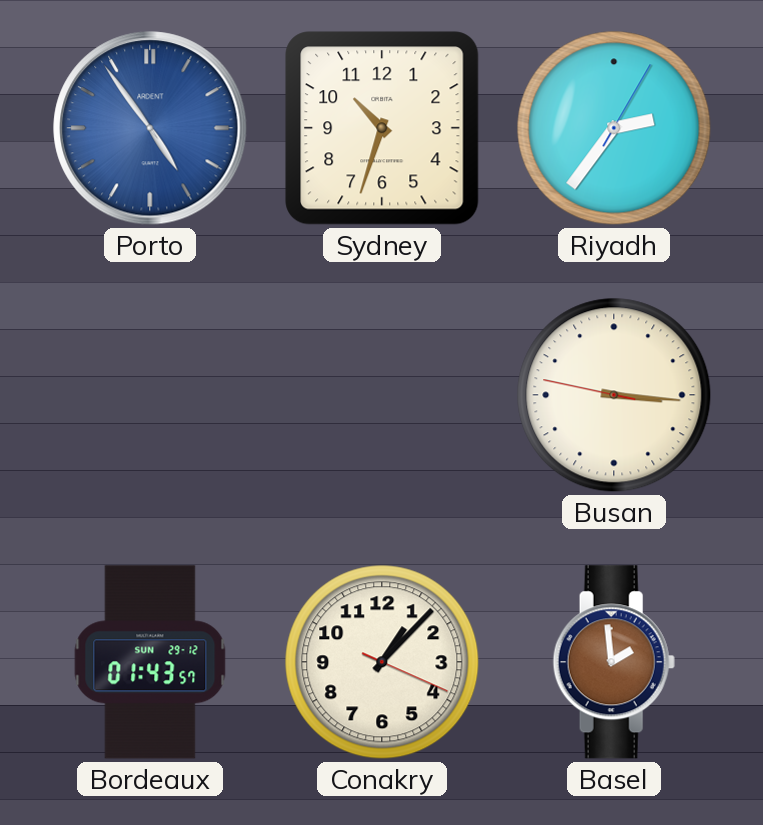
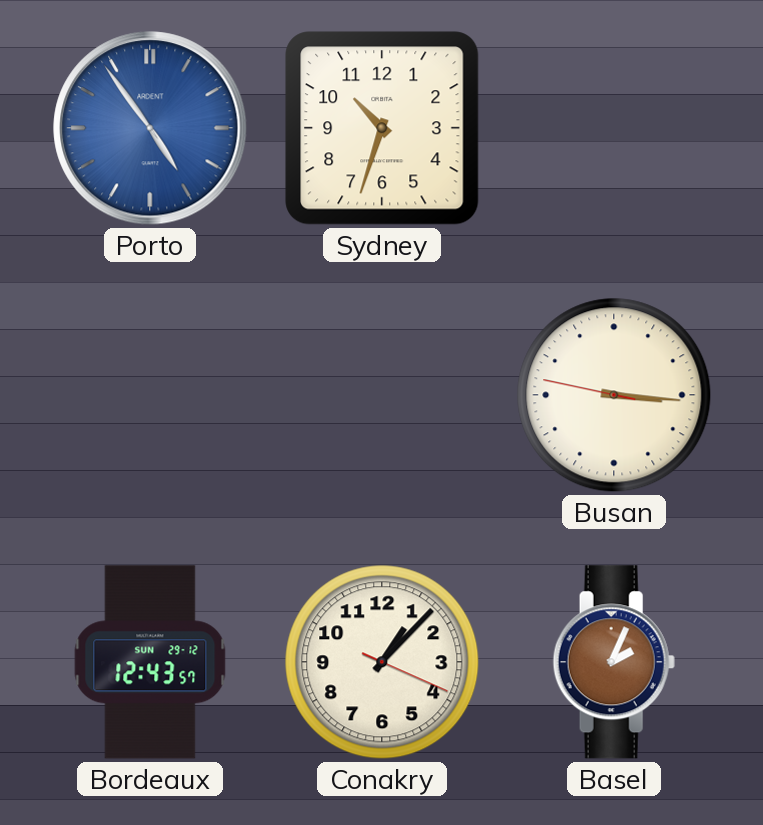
Riyadh: 2:36 -> none (614, 128)
Bordeaux: 01:43 -> 12:43 (150, 662)
Basel: 1:59 -> 2:04 (614, 662)
